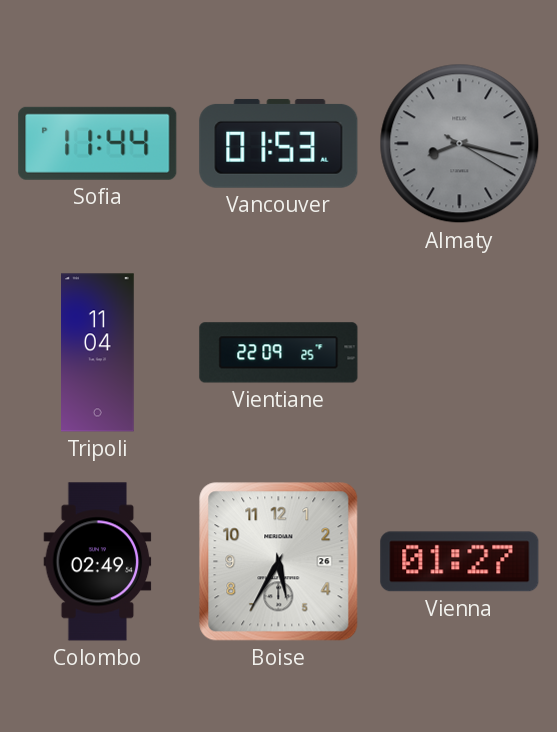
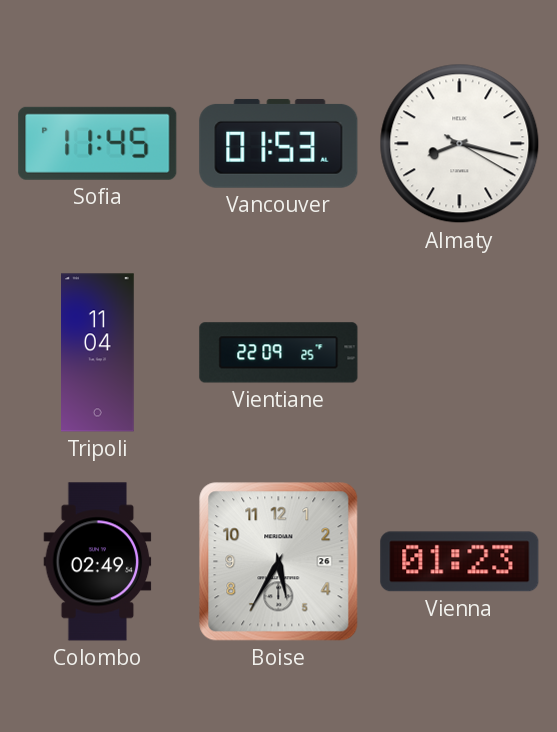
Sofia: 11:44 -> 11:45 (98, 143)
Almaty dial: grey -> white (460, 144)
Vienna: 01:27 -> 01:23 (460, 562)
